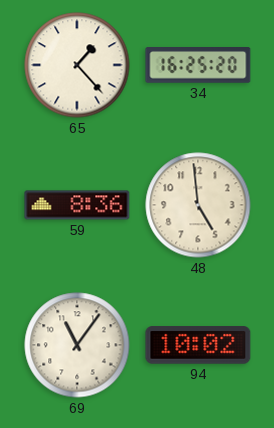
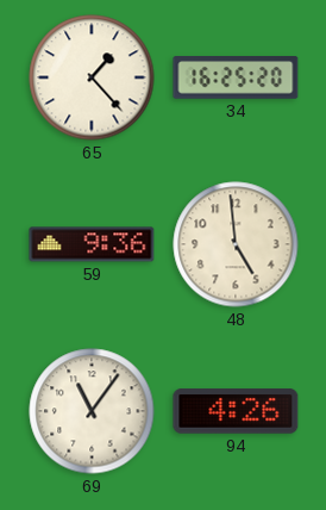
59: 8:36 -> 9:36 (92, 244)
94: 10:02 -> 4:26 (236, 411)
